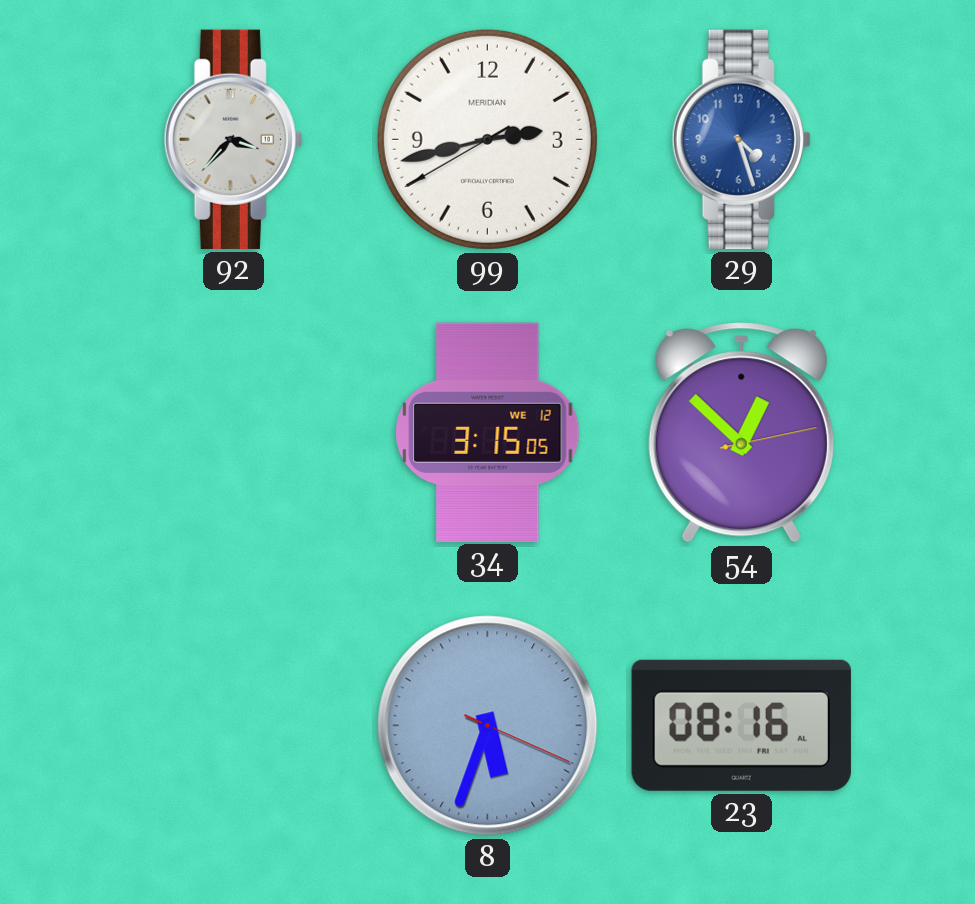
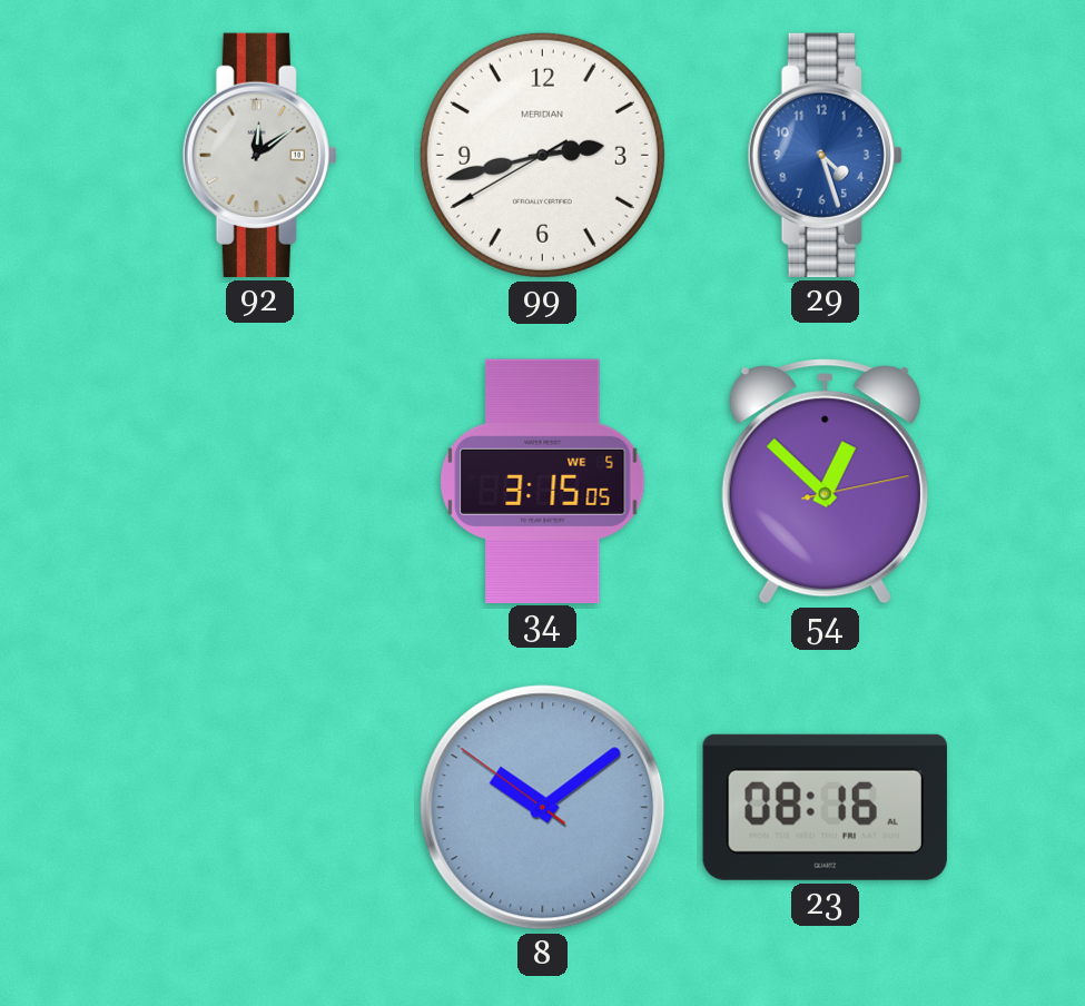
92: 3:37 -> 12:09 (259, 155)
34 date: WE 12 -> WE 5 (543, 481)
8: 5:33 -> 10:08 (543, 808)
